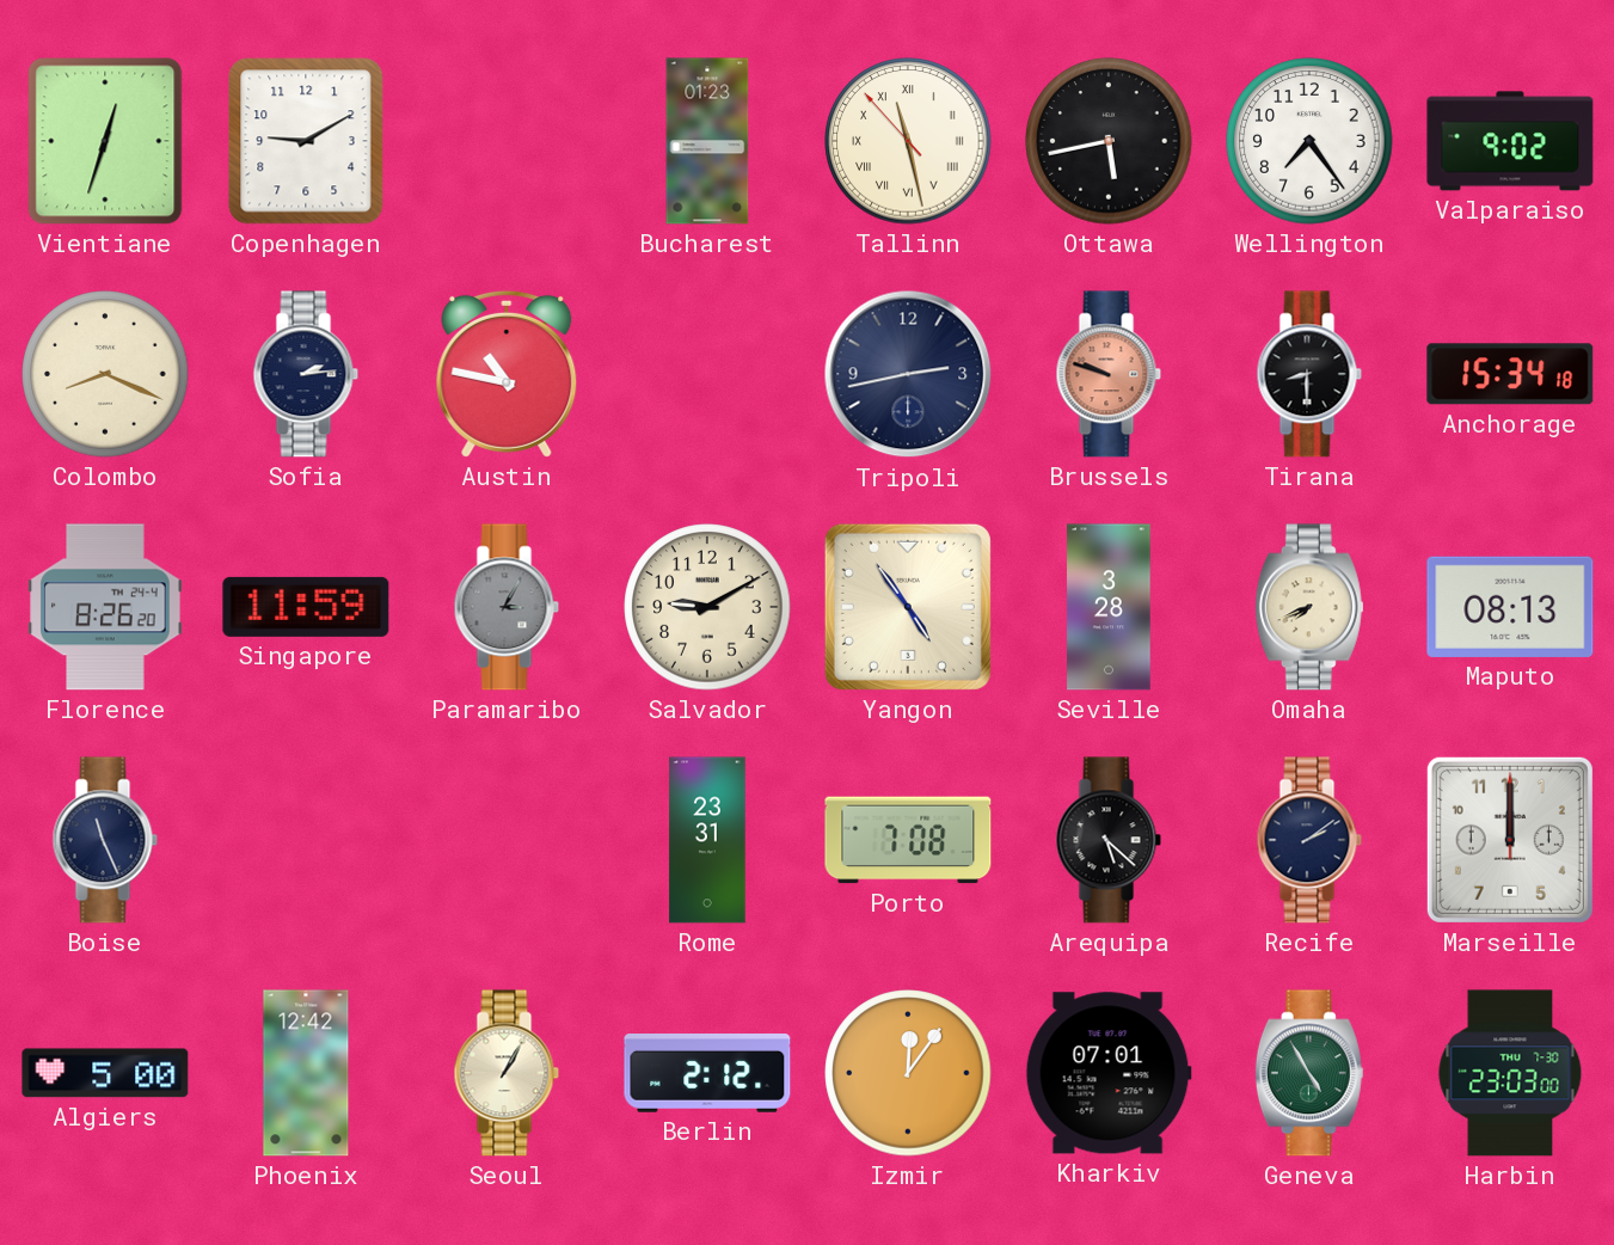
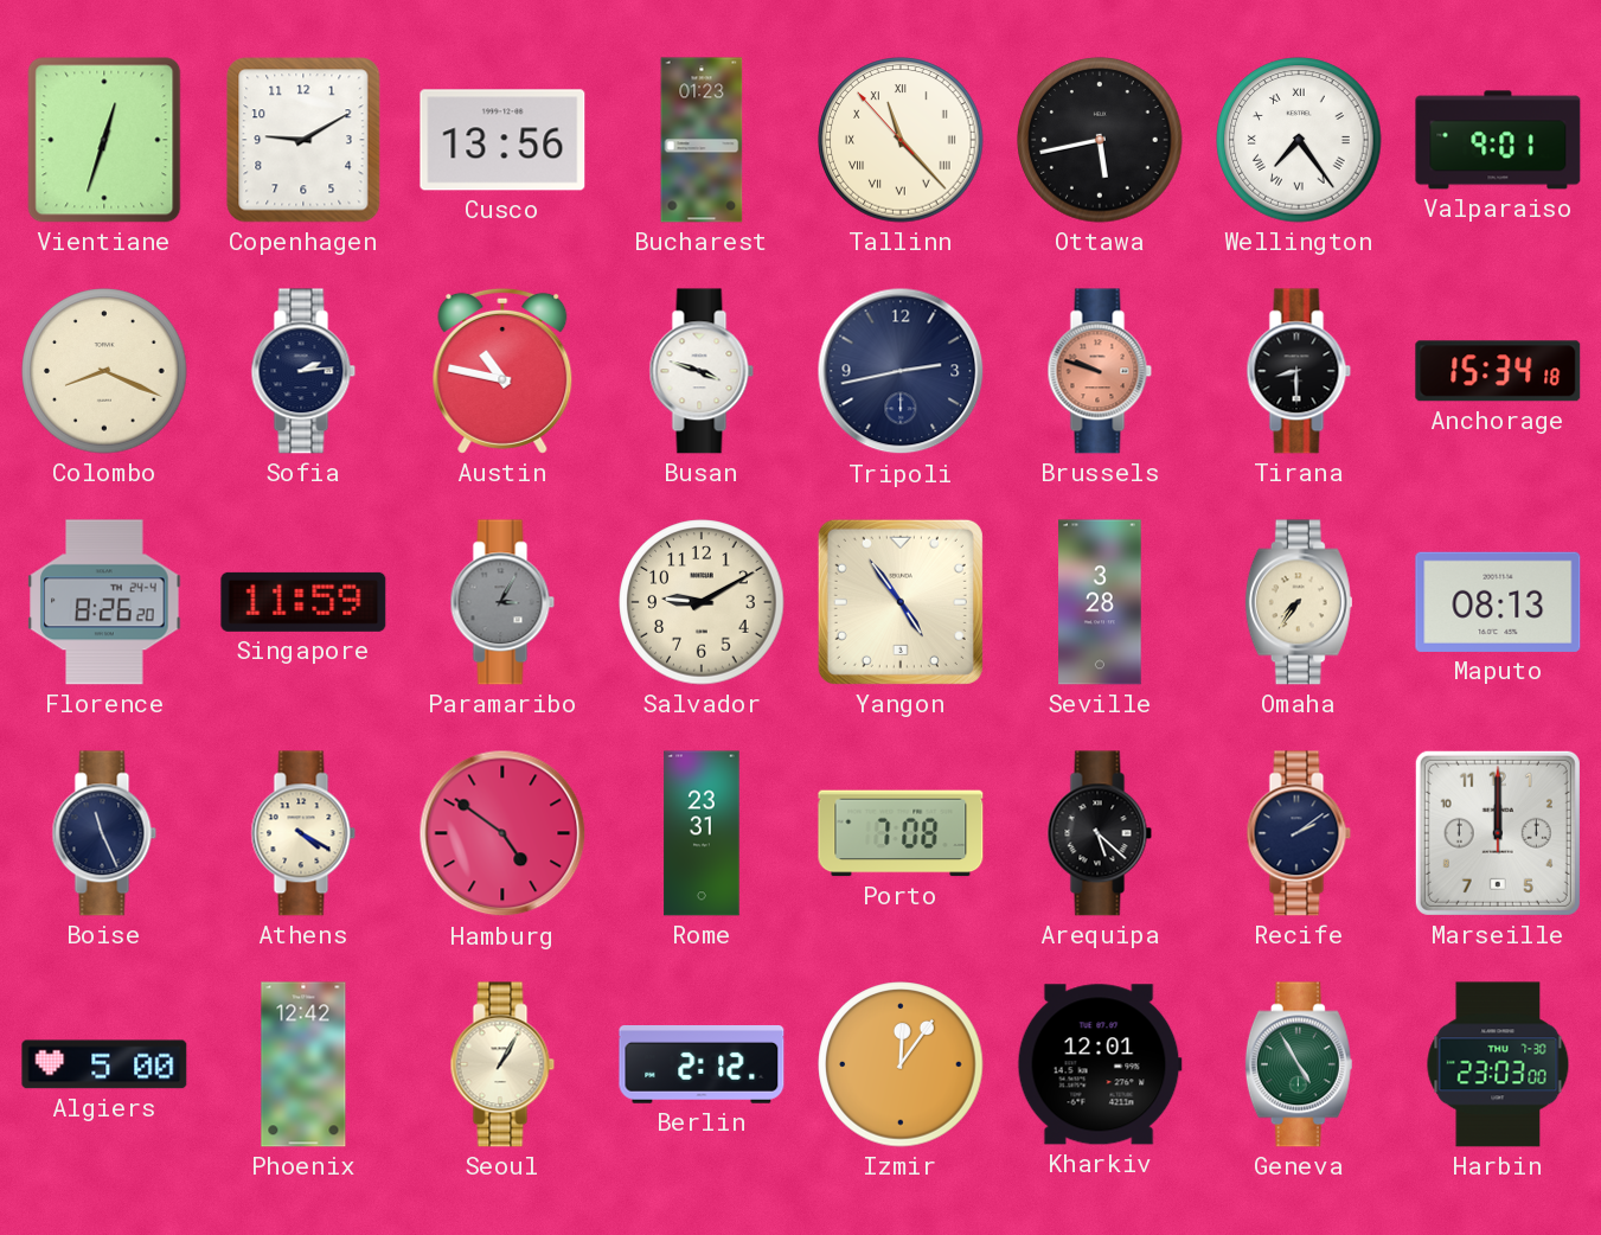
Cusco: none -> 13:56 (502, 140)
Tallinn: 11:27 -> 11:22 (901, 140)
Wellington numerals: Arabic -> Roman (1299, 140)
Valparaiso: 9:02 -> 9:01 (1498, 140)
Busan: none -> 3:48 (702, 371)
Omaha: 7:41 -> 7:36 (1299, 602)
Athens: none -> 4:20 (303, 833)
Hamburg: none -> 4:51 (502, 833)
Kharkiv: 07:01 -> 12:01 (1100, 1064)
